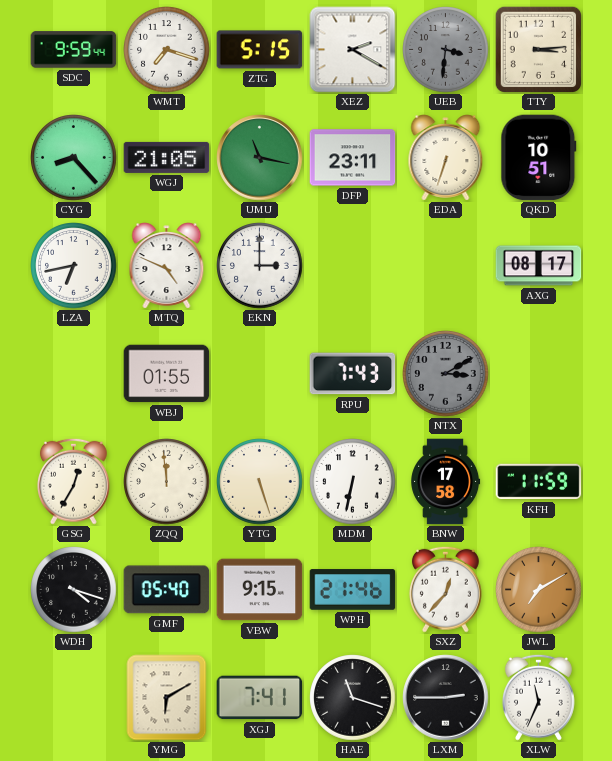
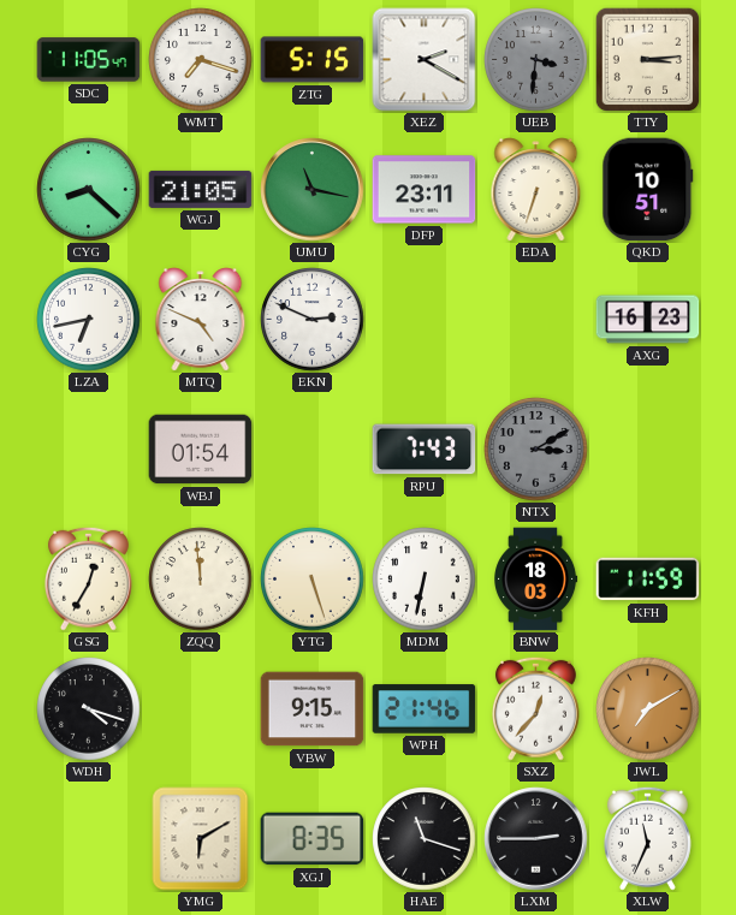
SDC: 9:59 -> 11:05 (89, 60)
CYG: 8:23 -> 8:22 (89, 190)
EKN: 3:00 -> 2:49 (313, 320)
AXG: 08:17 -> 16:23 (648, 320)
WBJ: 01:55 -> 01:54 (201, 450)
BNW: 17:58 -> 18:03 (536, 580)
GMF: 05:40 -> none (167, 590)
XGJ: 7:41 -> 8:35 (313, 839)
